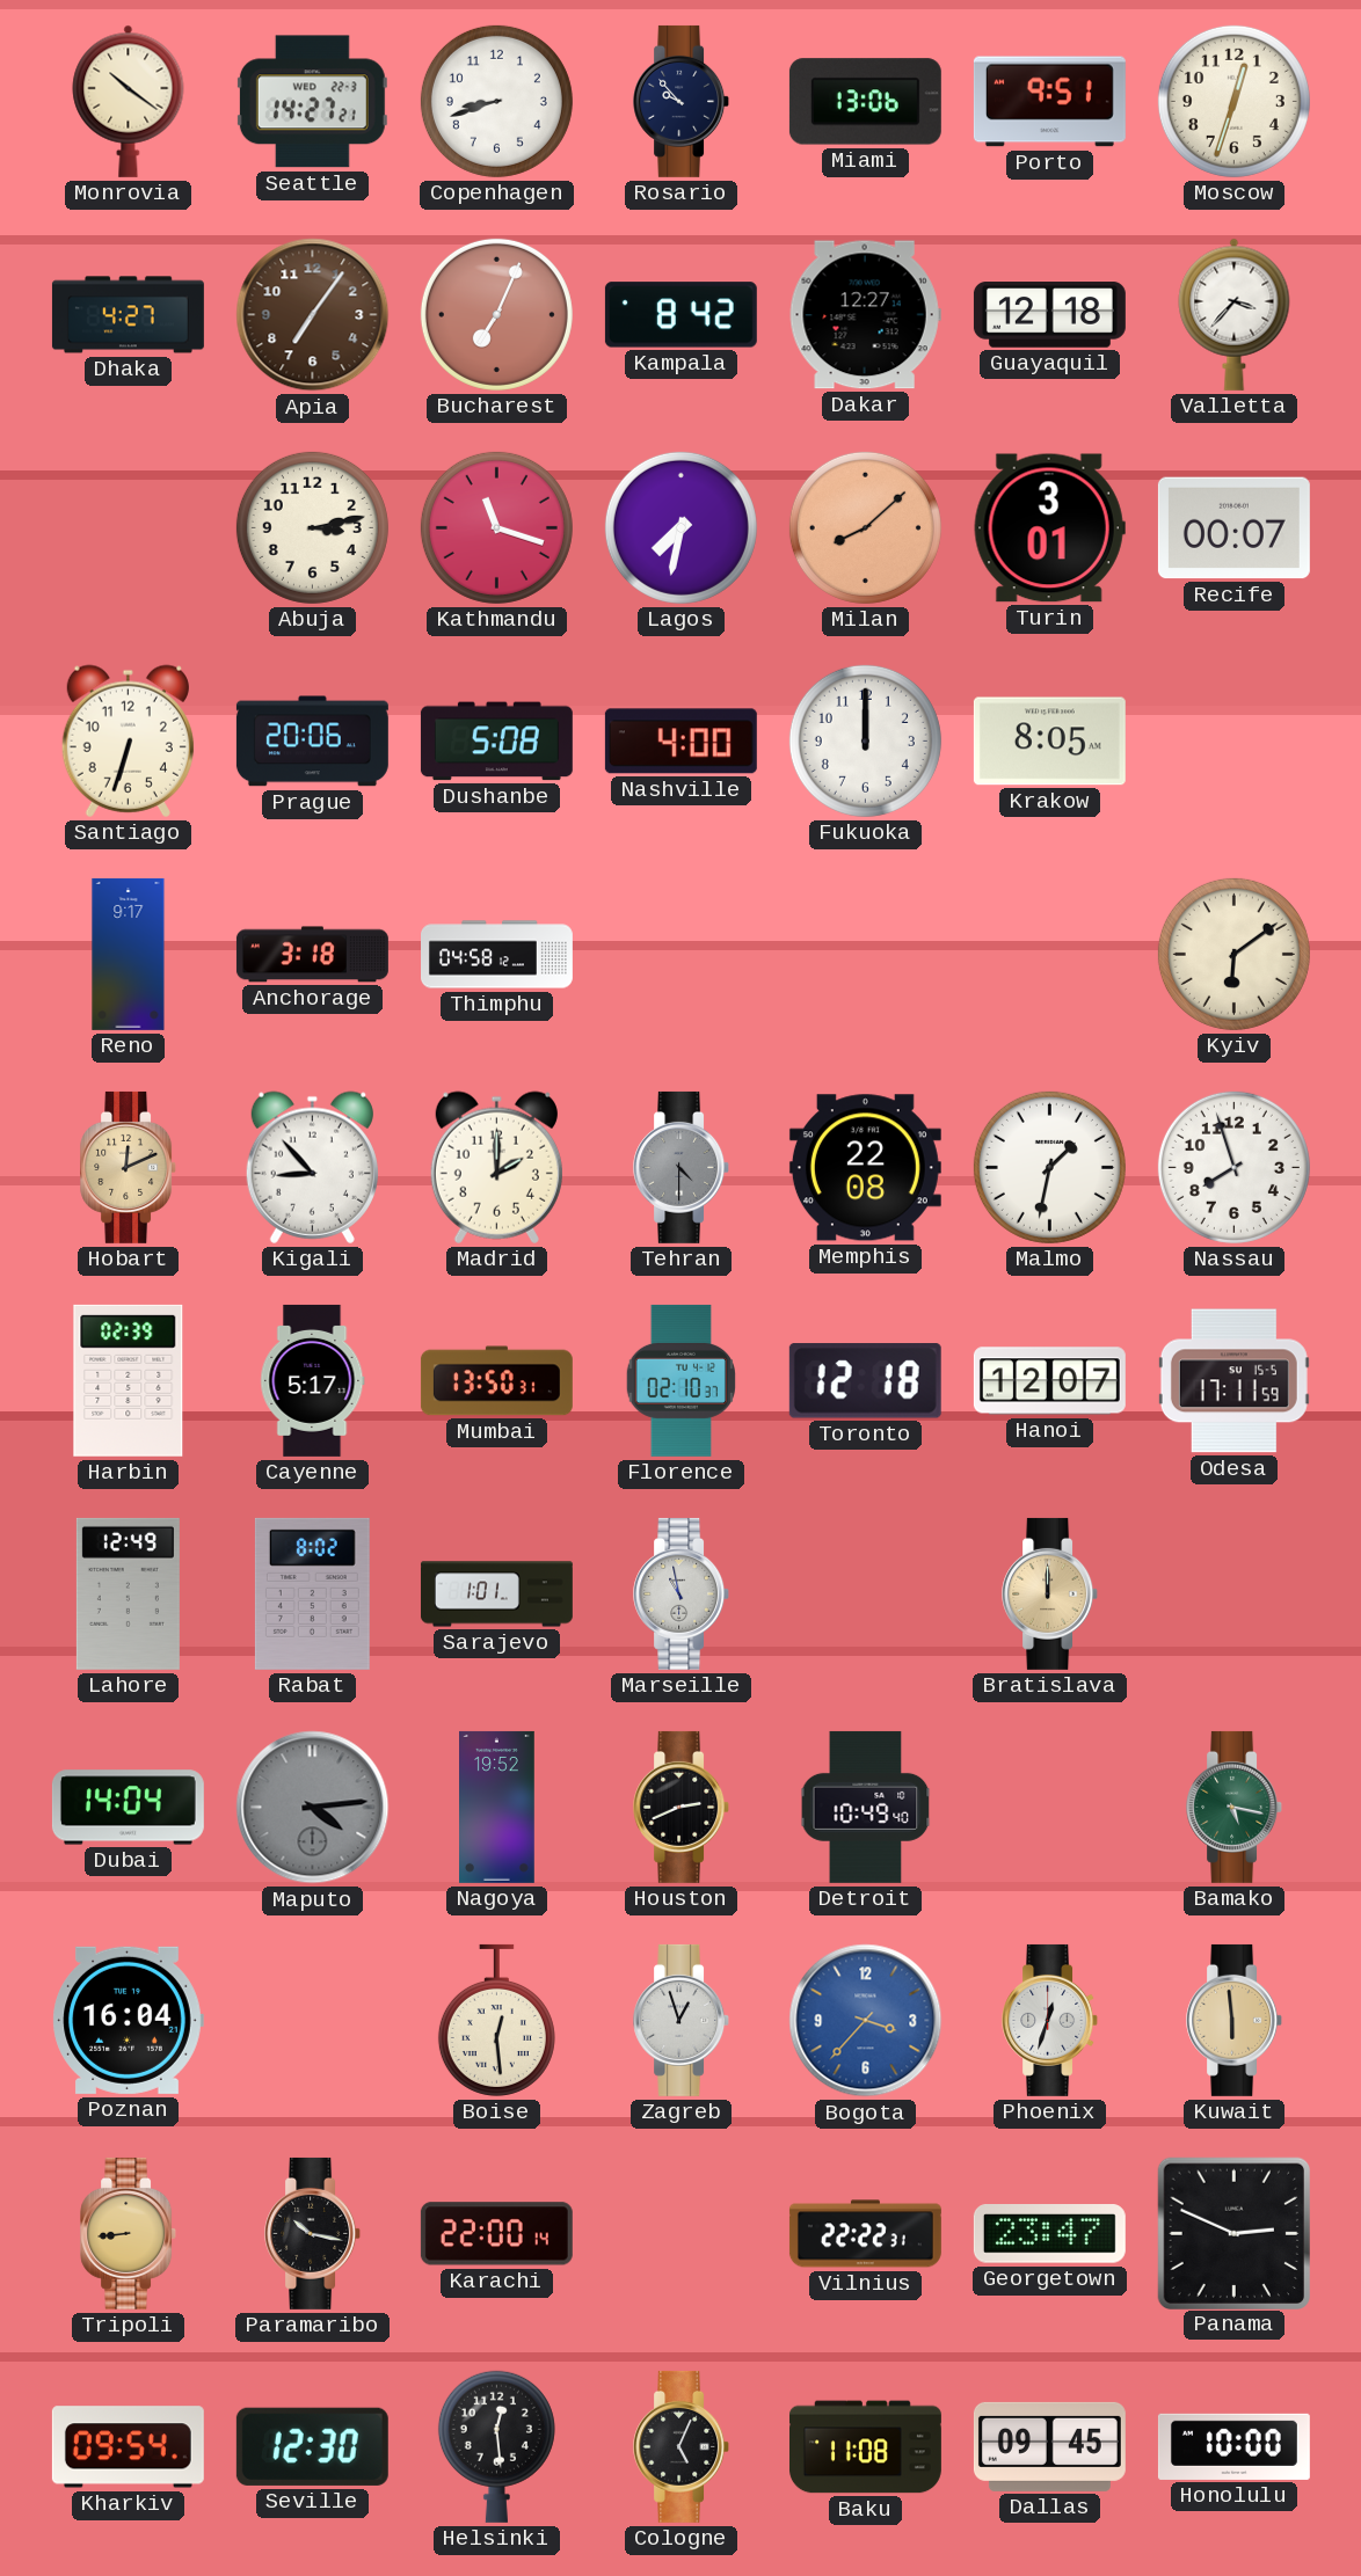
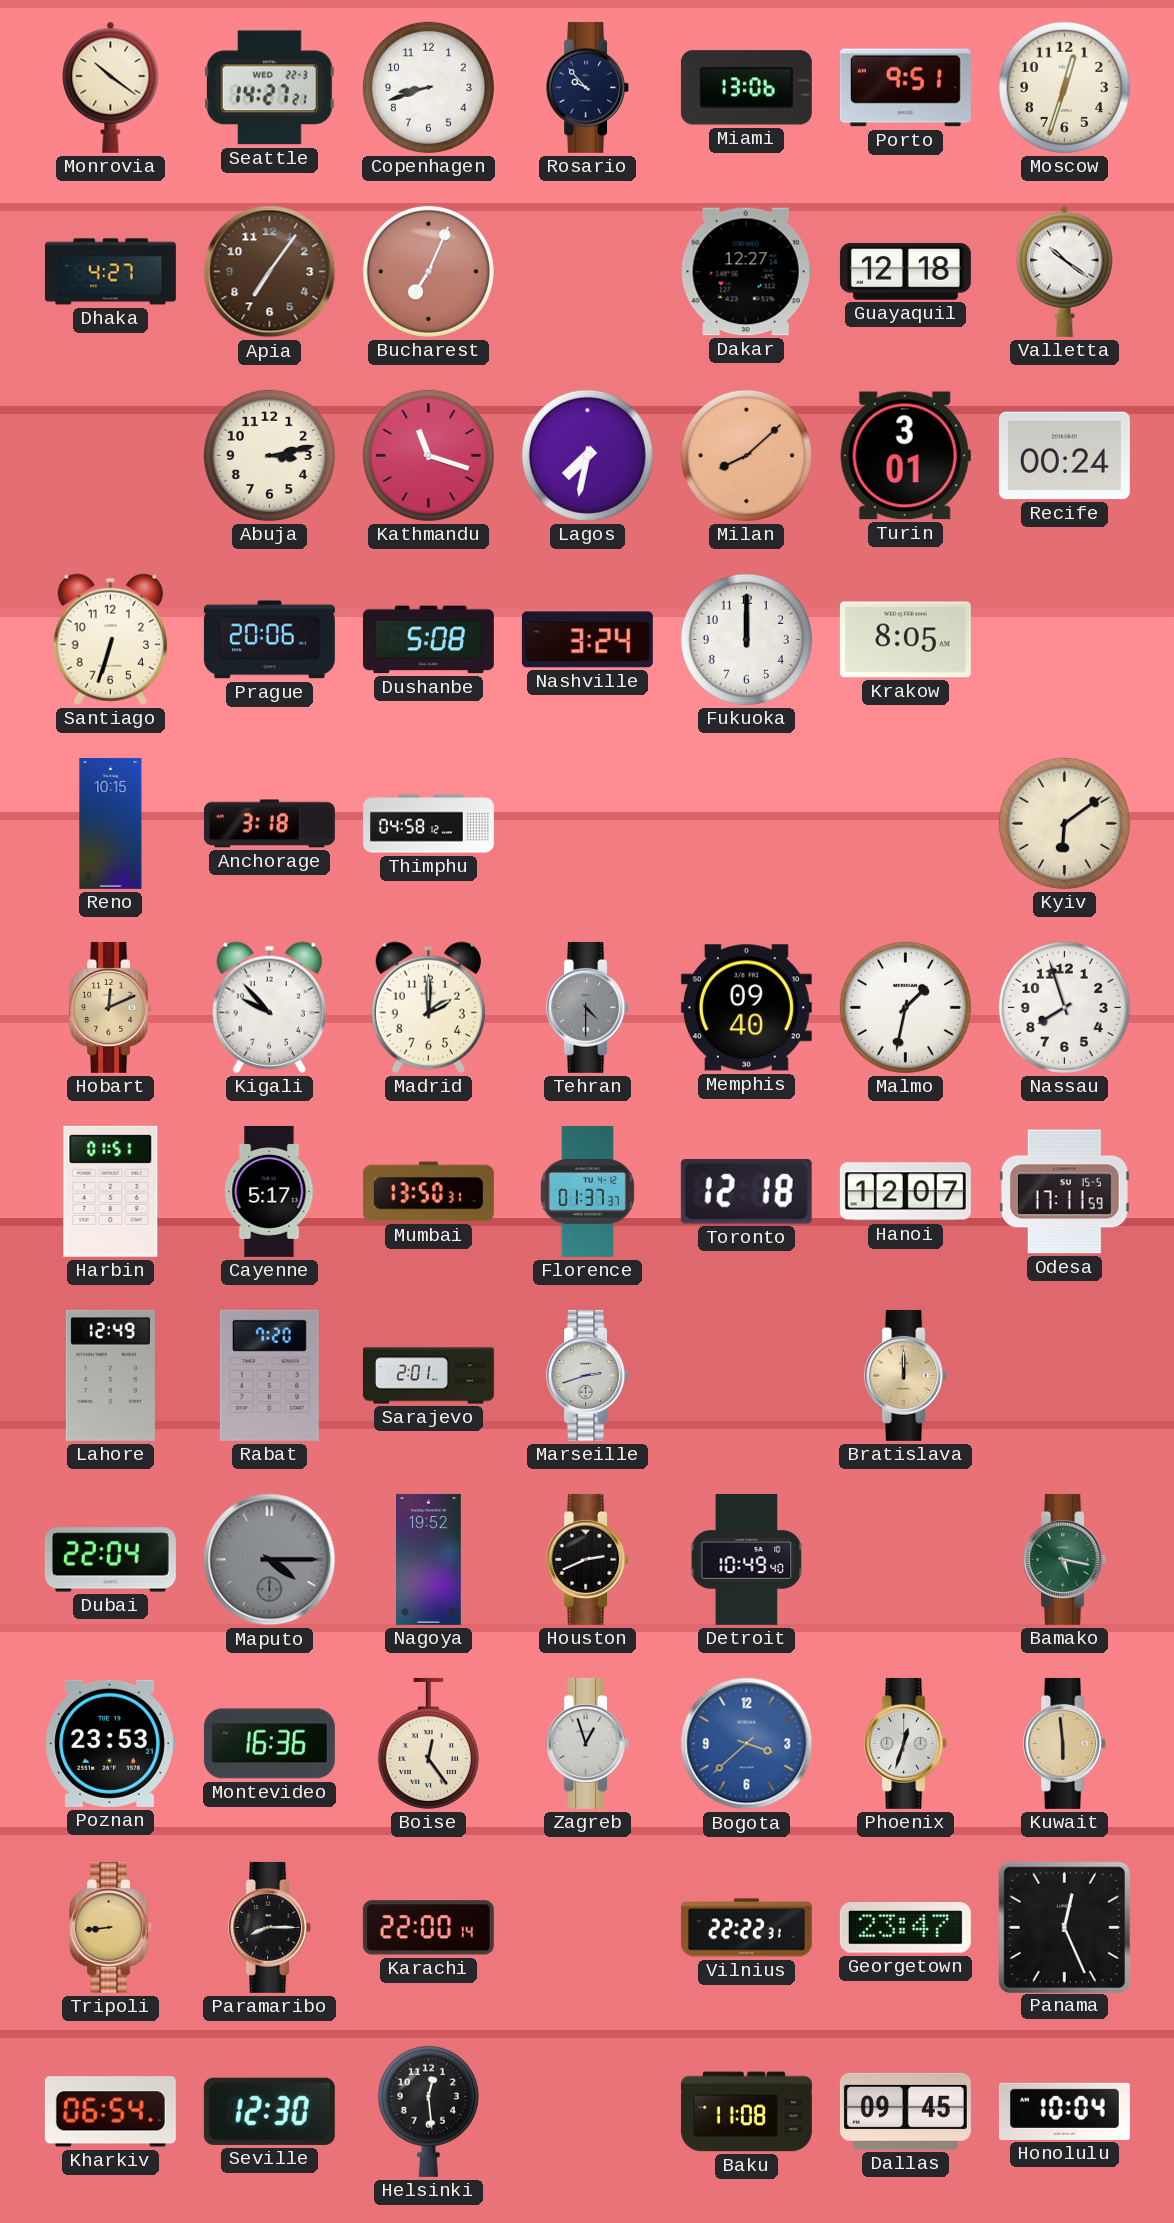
Kampala: 8:42 -> none (680, 315)
Valletta: 3:37 -> 10:21 (1065, 271)
Recife: 00:07 -> 00:24 (1064, 456)
Nashville: 4:00 -> 3:24 (587, 640)
Reno: 9:17 -> 10:15 (111, 823)
Kigali: 8:53 -> 9:53 (269, 1007)
Memphis: 22:08 -> 09:40 (746, 1008)
Harbin: 02:39 -> 01:51 (111, 1191)
Florence: 02:10 -> 01:37 (587, 1191)
Rabat: 8:02 -> 7:20 (269, 1375)
Sarajevo: 1:01 -> 2:01 (428, 1376)
Marseille: 10:58 -> 2:42 (588, 1375)
Dubai: 14:04 -> 22:04 (110, 1560)
Maputo: 4:14 -> 4:15 (270, 1560)
Poznan: 16:04 -> 23:53 (110, 1743)
Montevideo: none -> 16:36 (269, 1744)
Boise: 12:29 -> 12:24 (428, 1743)
Bogota: 3:37 -> 3:38 (747, 1744)
Paramaribo: 10:17 -> 8:15 (270, 1927)
Panama: 2:49 -> 12:26 (1064, 1927)
Kharkiv: 09:54 -> 06:54 (110, 2112)
Cologne: 5:04 -> none (682, 2446)
Honolulu: 10:00 -> 10:04 (1064, 2111)
